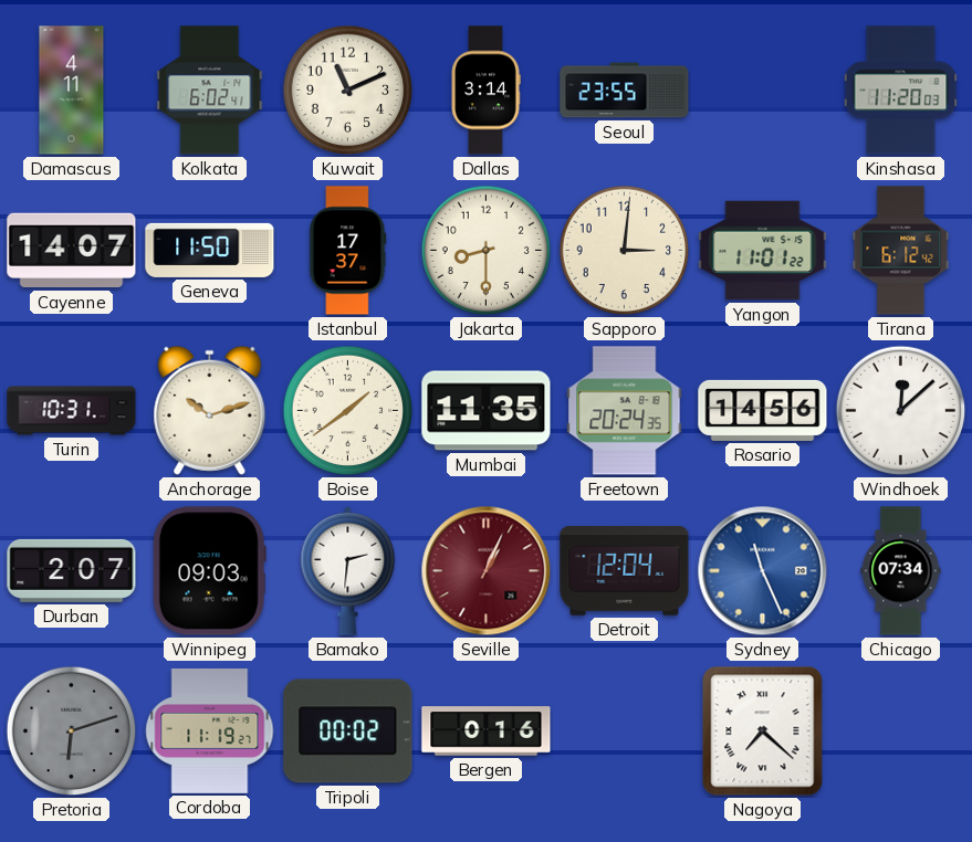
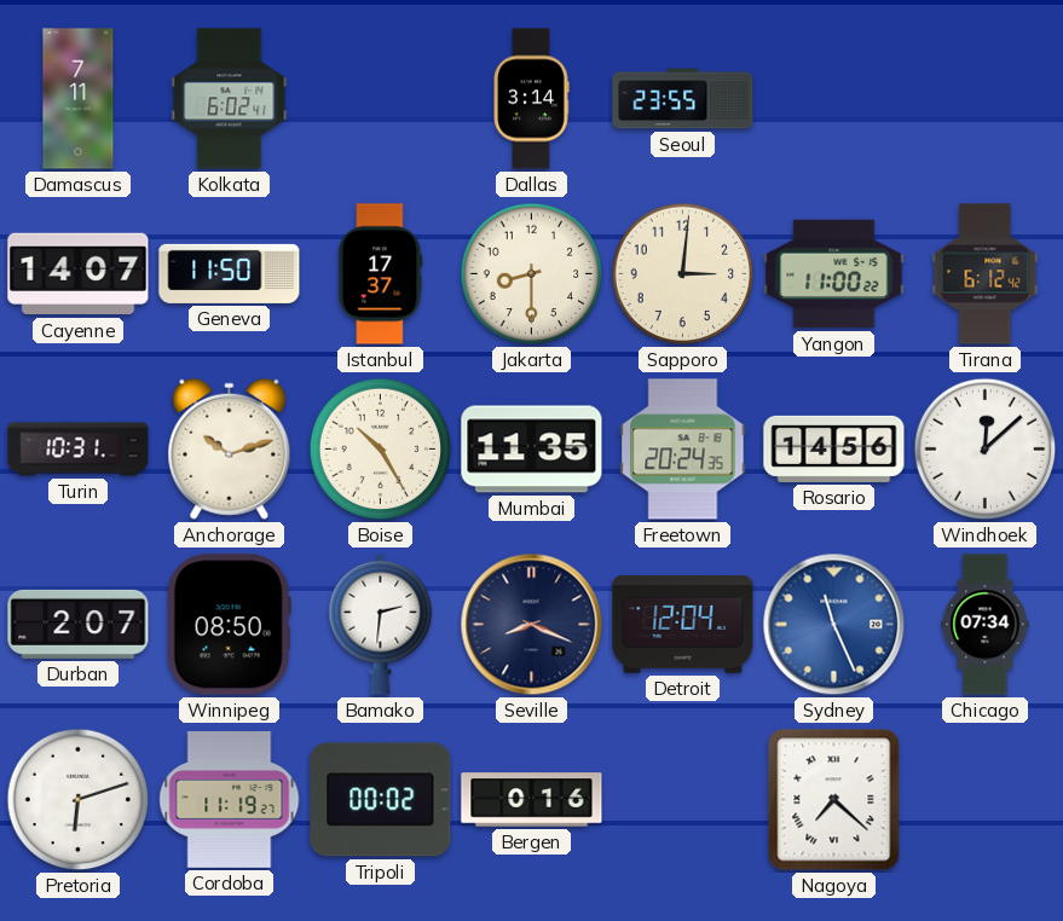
Damascus: 4:11 -> 7:11 (79, 99)
Kuwait: 11:11 -> none (348, 91)
Kinshasa: 11:20 -> none (901, 91)
Yangon: 11:01 -> 11:00 (834, 274)
Boise: 1:39 -> 10:25 (381, 450)
Winnipeg: 09:03 -> 08:50 (229, 625)
Seville: 1:04 -> 8:19 (532, 625)
Seville dial: burgundy -> navy (532, 625)
Pretoria dial: grey -> white (79, 800)
